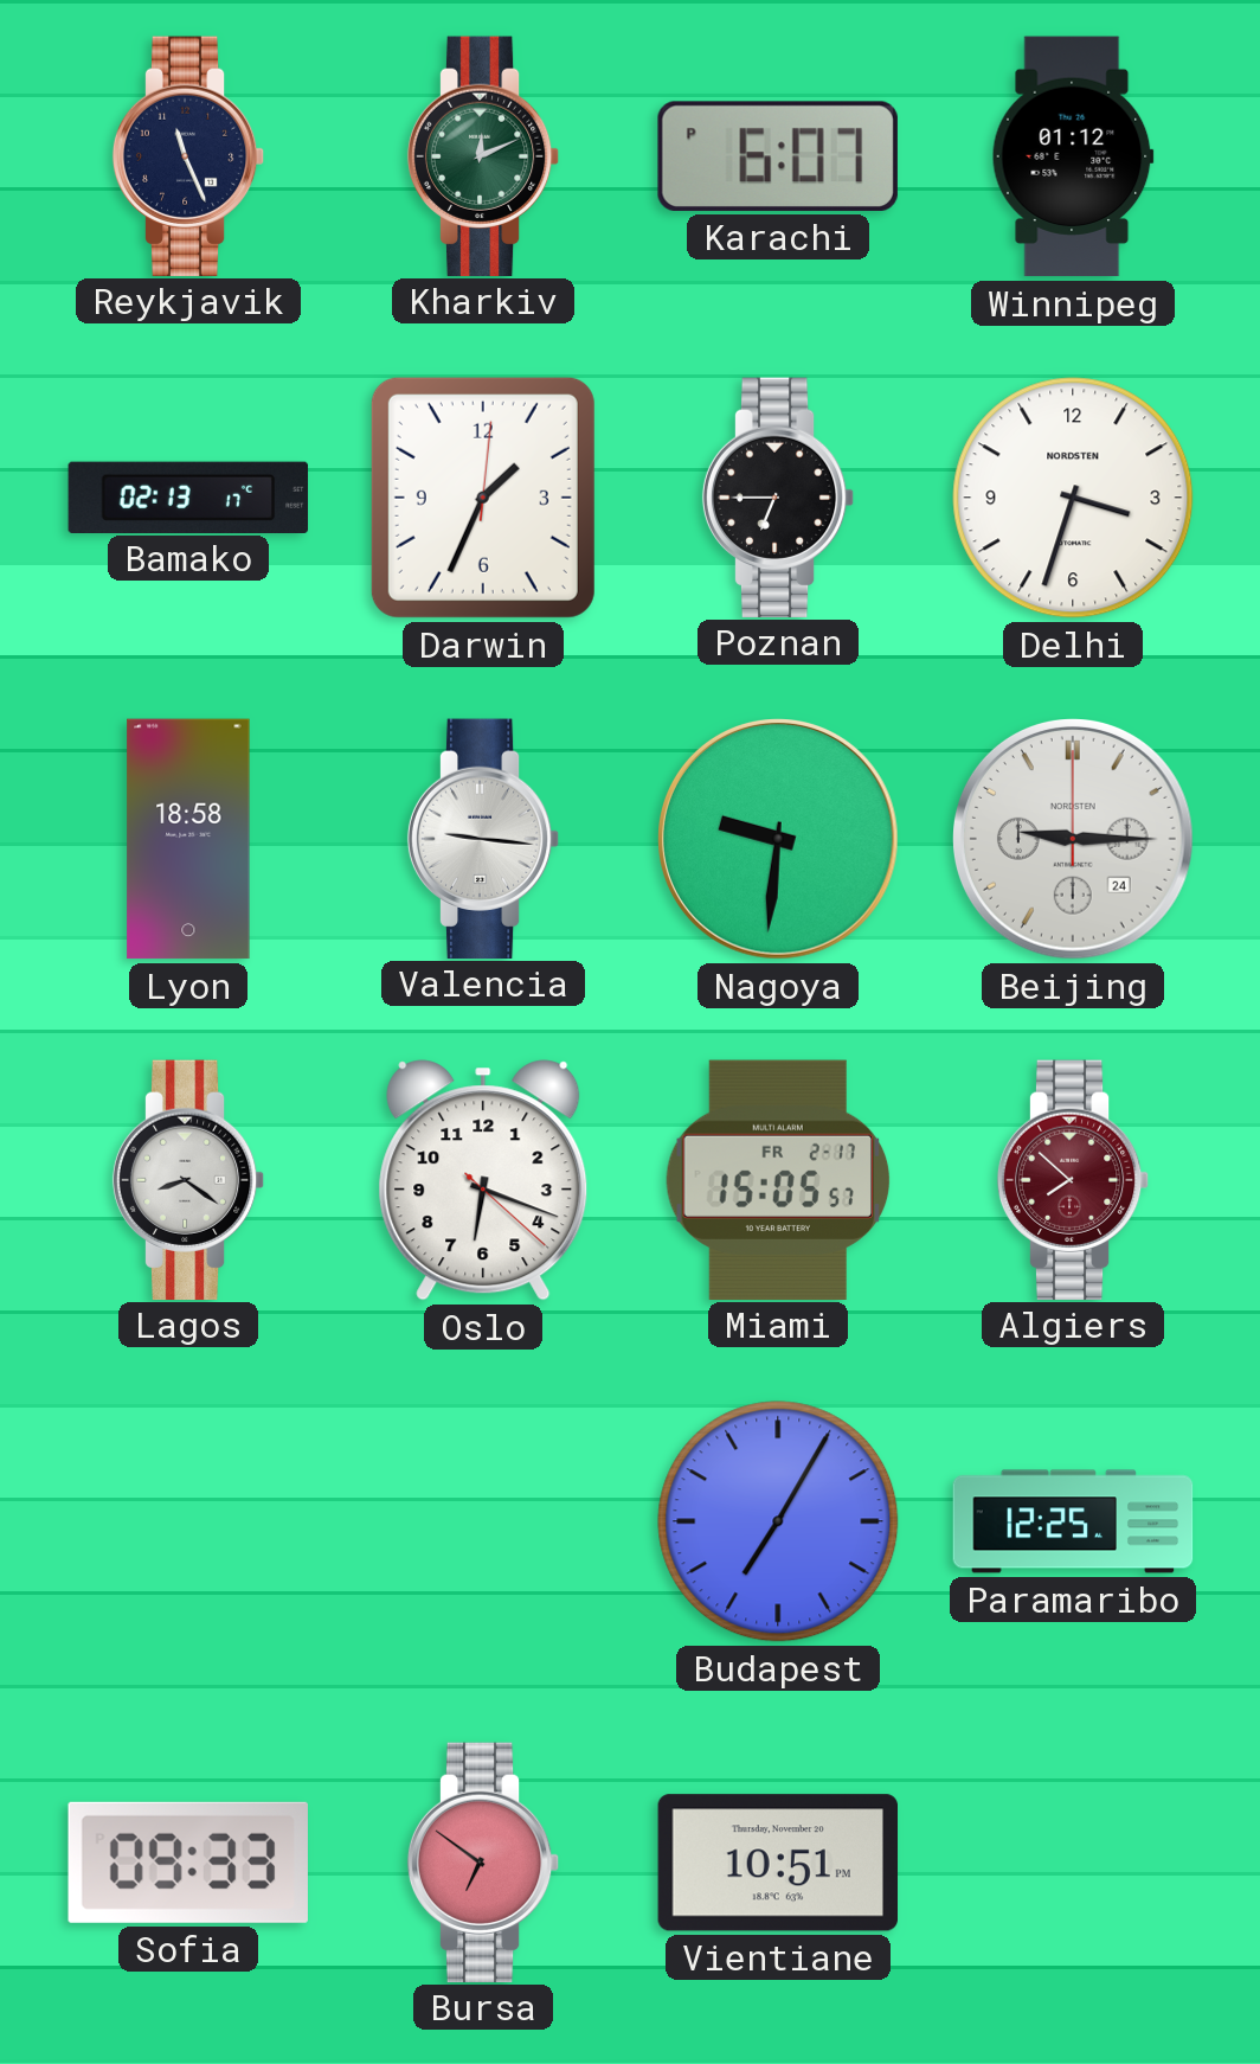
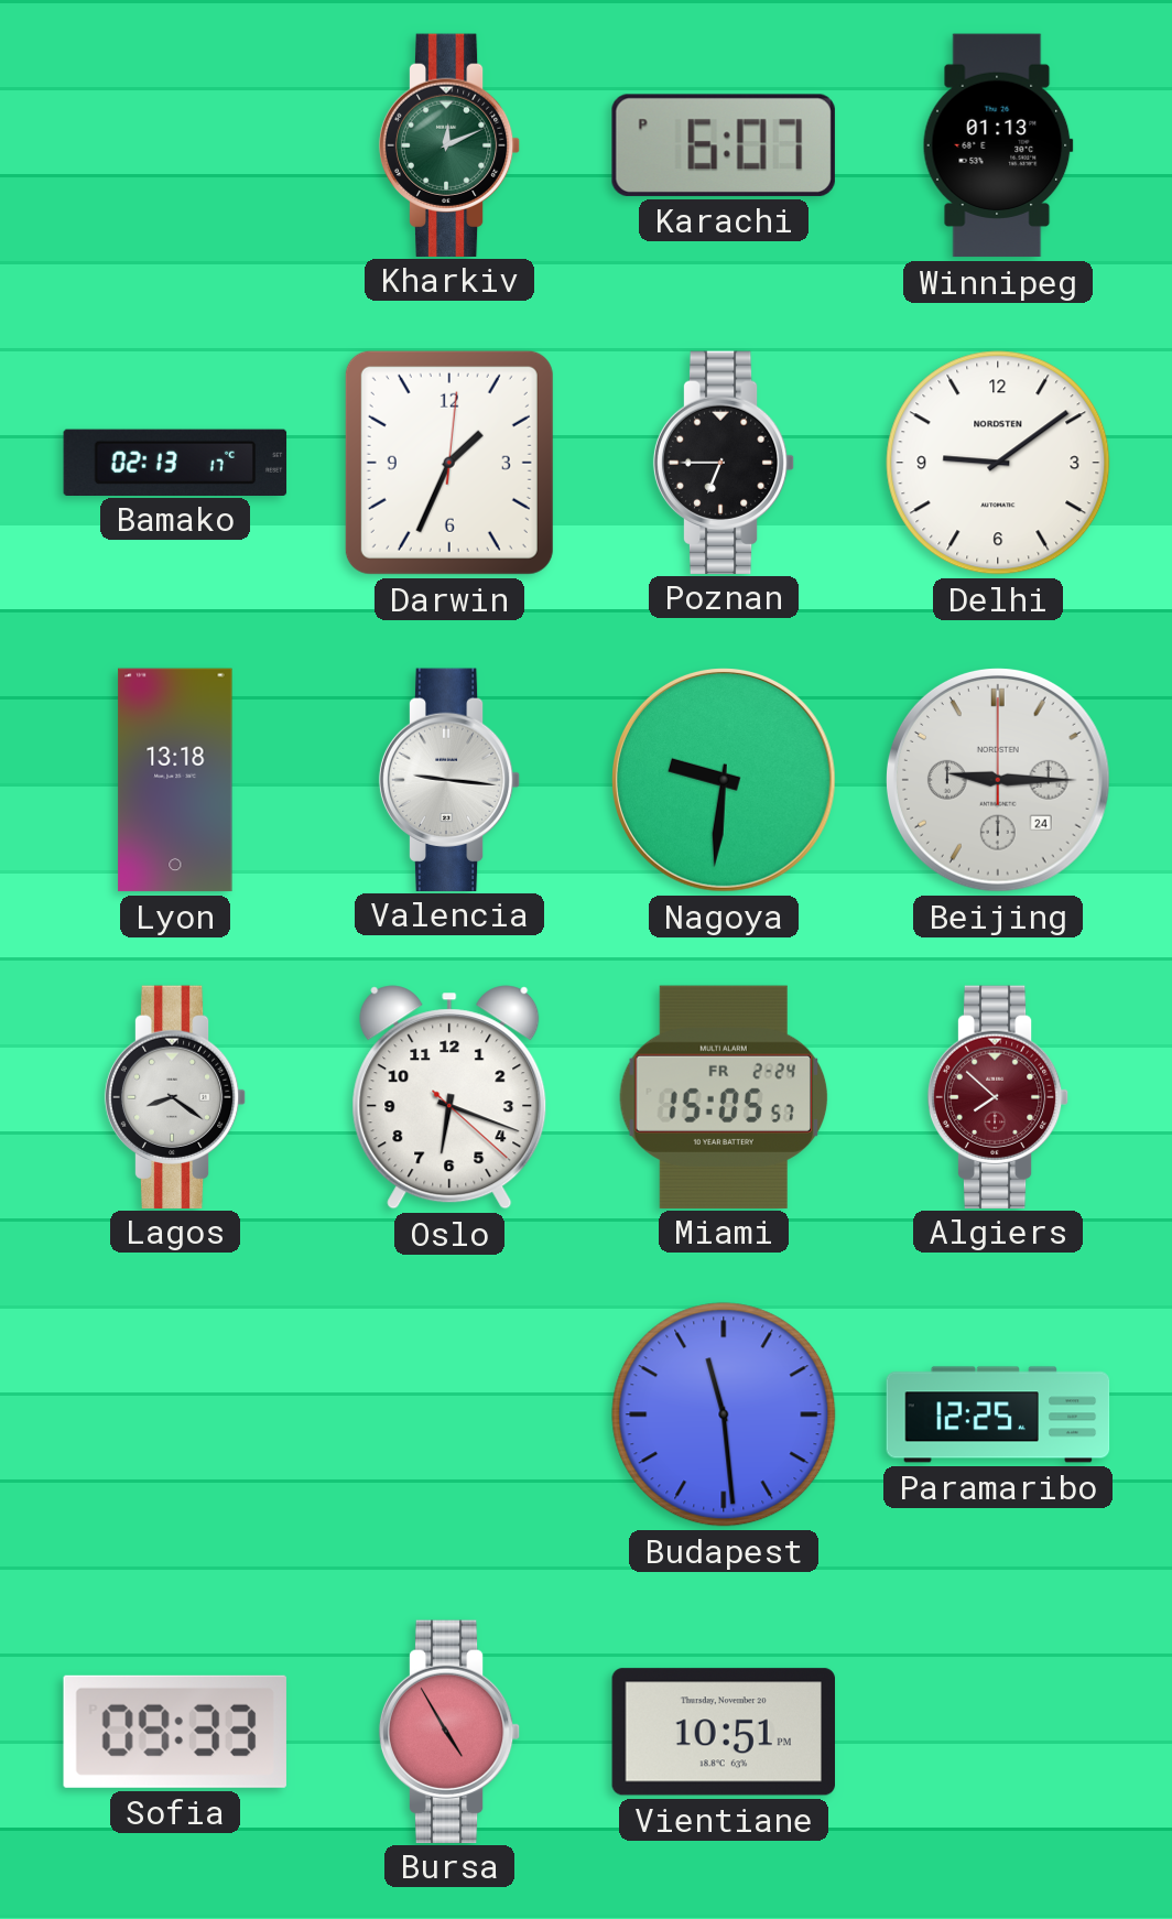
Reykjavik: 11:26 -> none (188, 155)
Winnipeg: 01:12 -> 01:13 (998, 145)
Delhi: 3:33 -> 9:09 (998, 463)
Lyon: 18:58 -> 13:18 (175, 780)
Miami date: FR 2-17 -> FR 2-24 (724, 1096)
Budapest: 7:05 -> 11:29 (724, 1414)
Bursa: 6:51 -> 4:55 (449, 1731)
